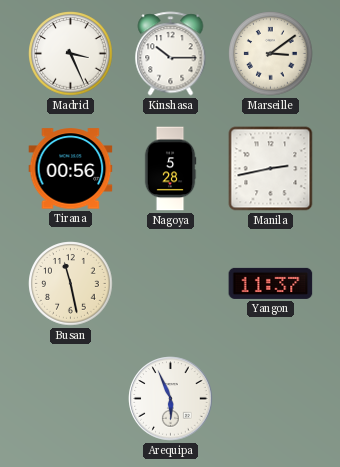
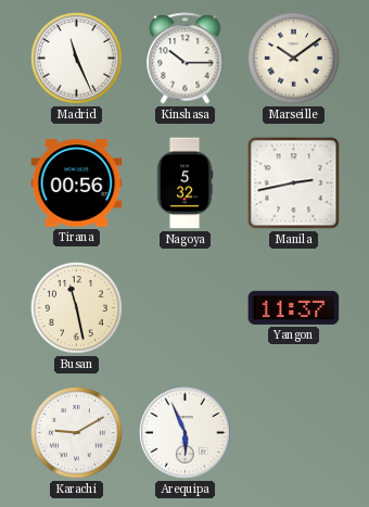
Madrid: 3:26 -> 11:26 (77, 59)
Marseille: 3:09 -> 10:09 (294, 59)
Nagoya: 5:28 -> 5:32 (184, 183)
Karachi: none -> 9:10 (77, 433)
